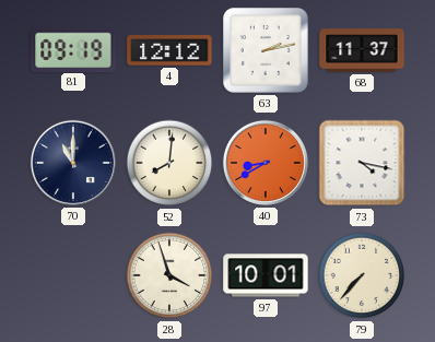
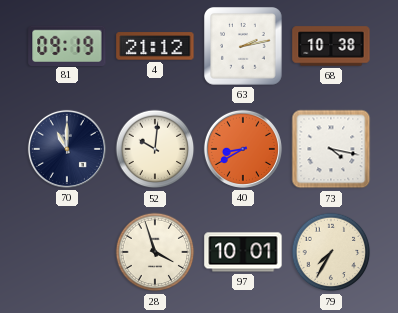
4: 12:12 -> 21:12 (155, 46)
68: 11:37 -> 10:38 (331, 46)
52: 8:01 -> 10:01 (155, 149)
79: 7:37 -> 7:35 (331, 252)
